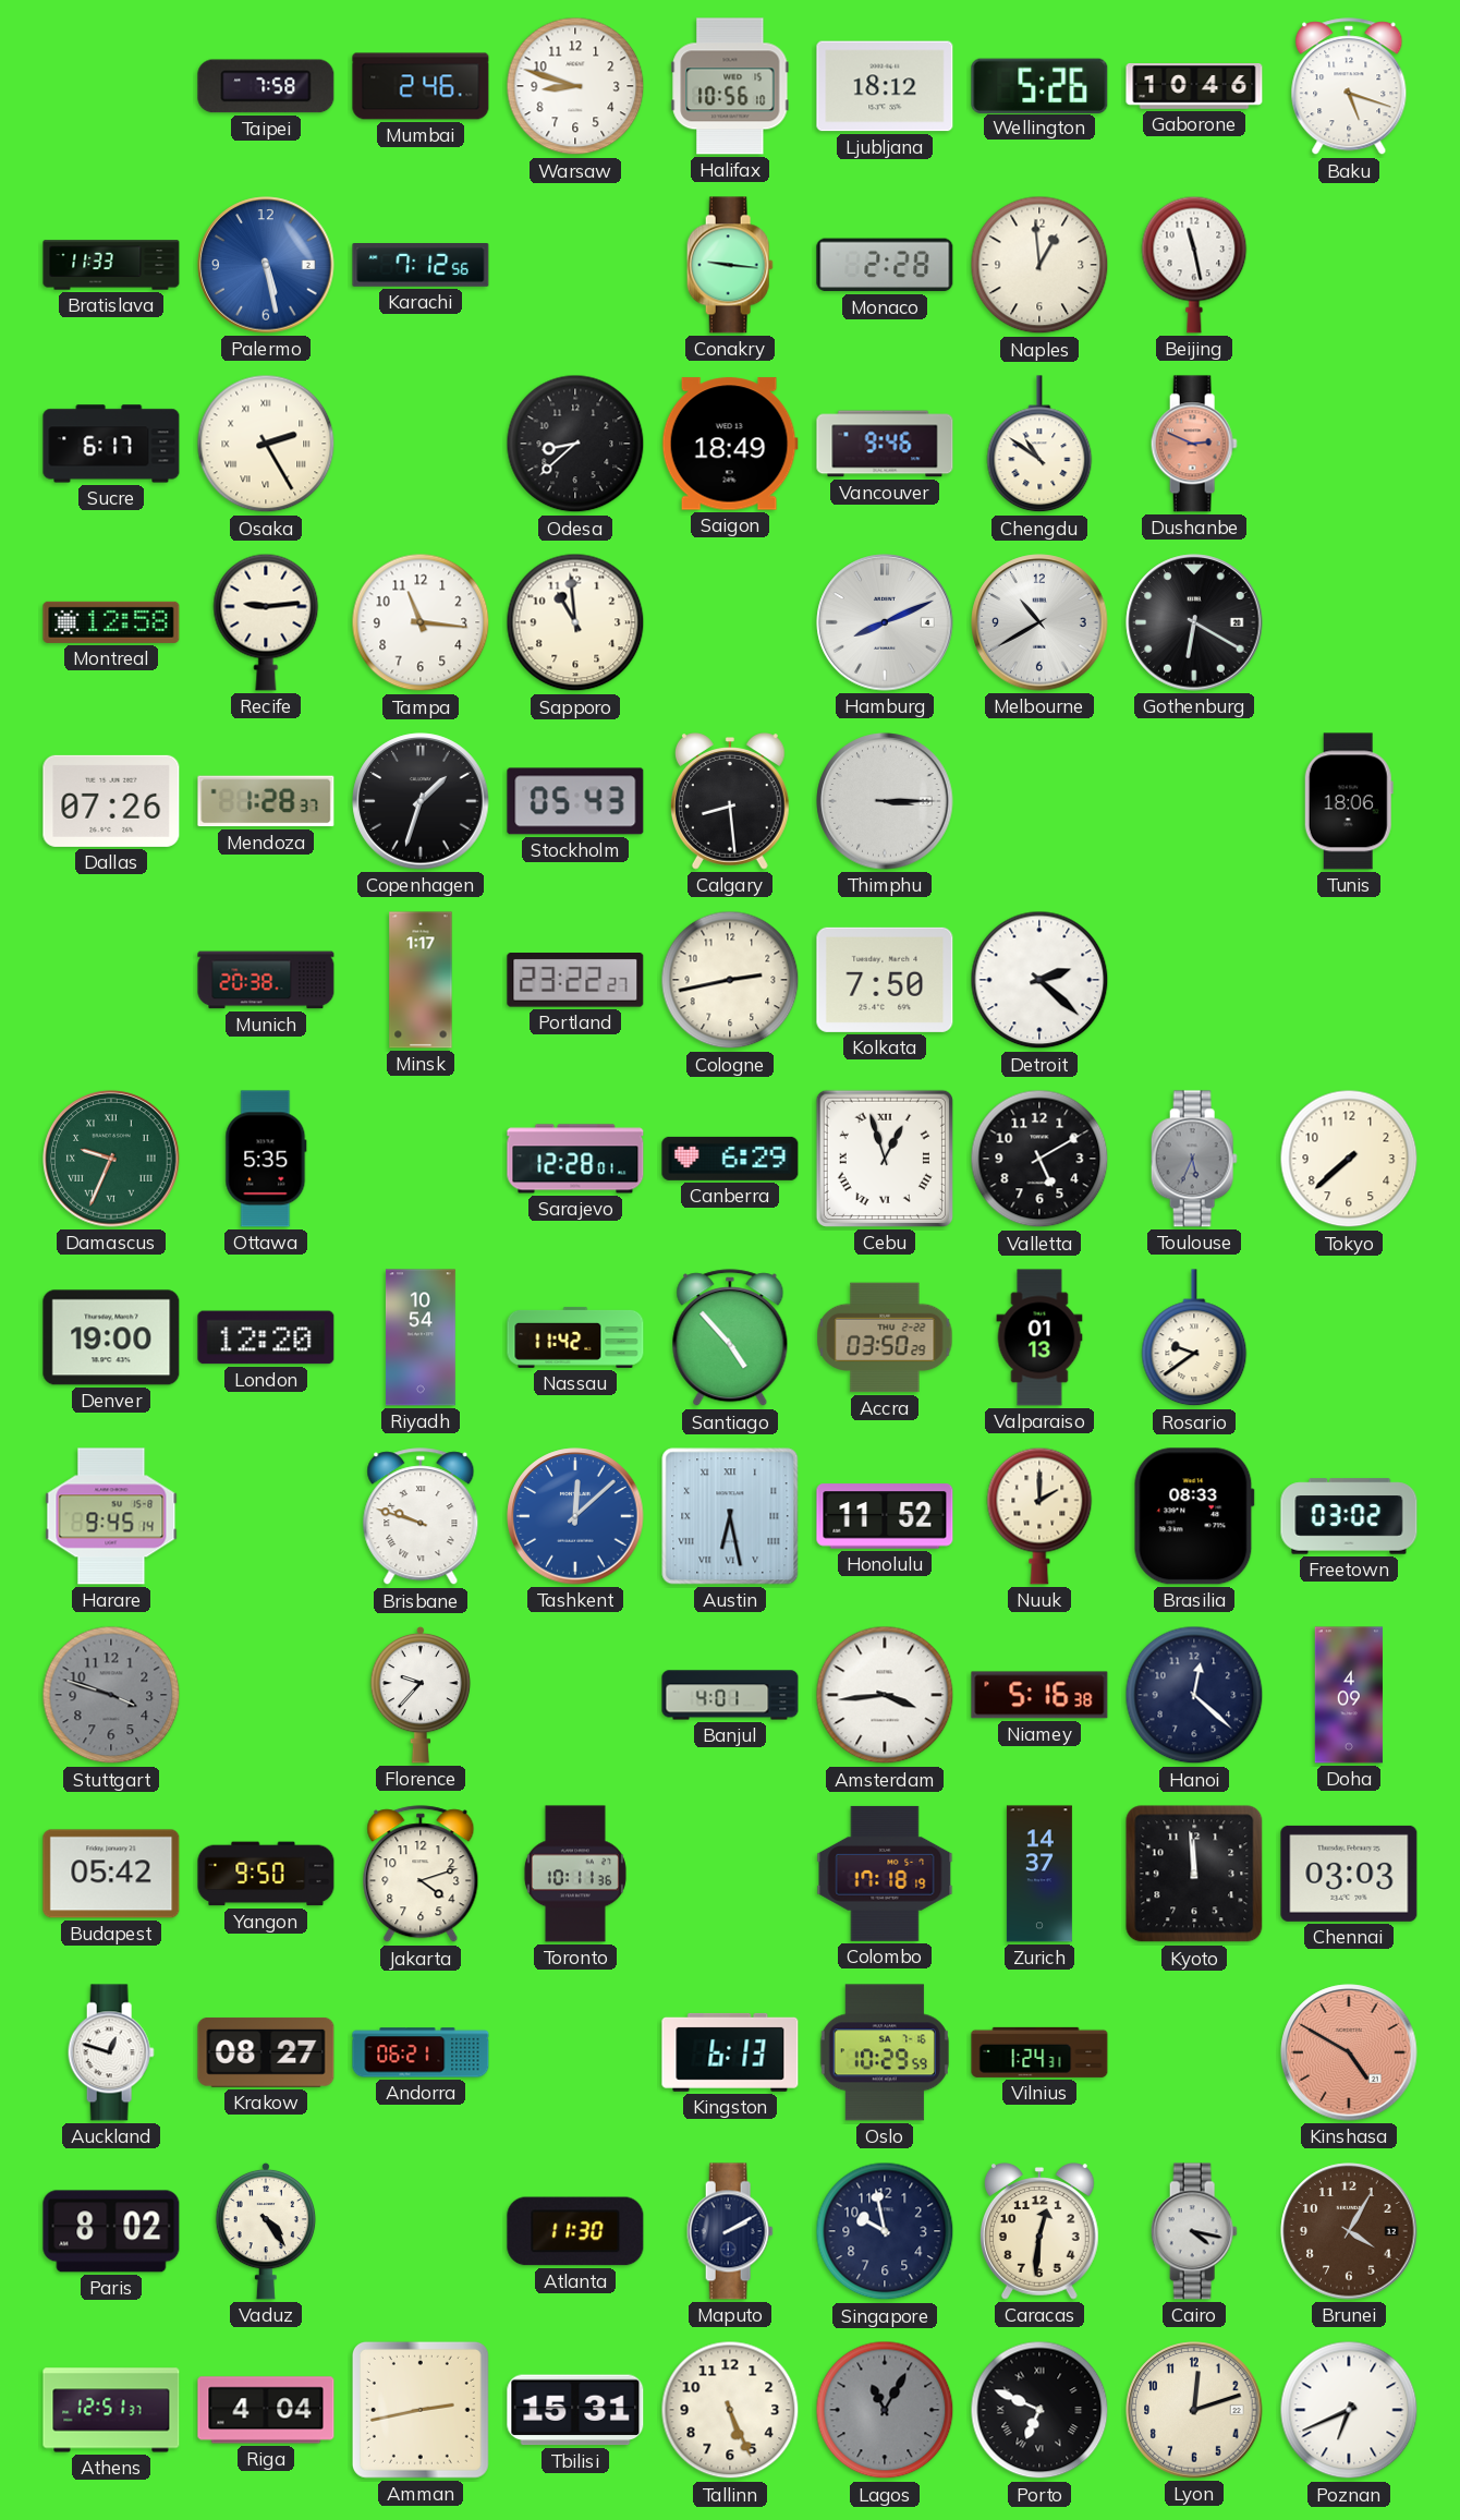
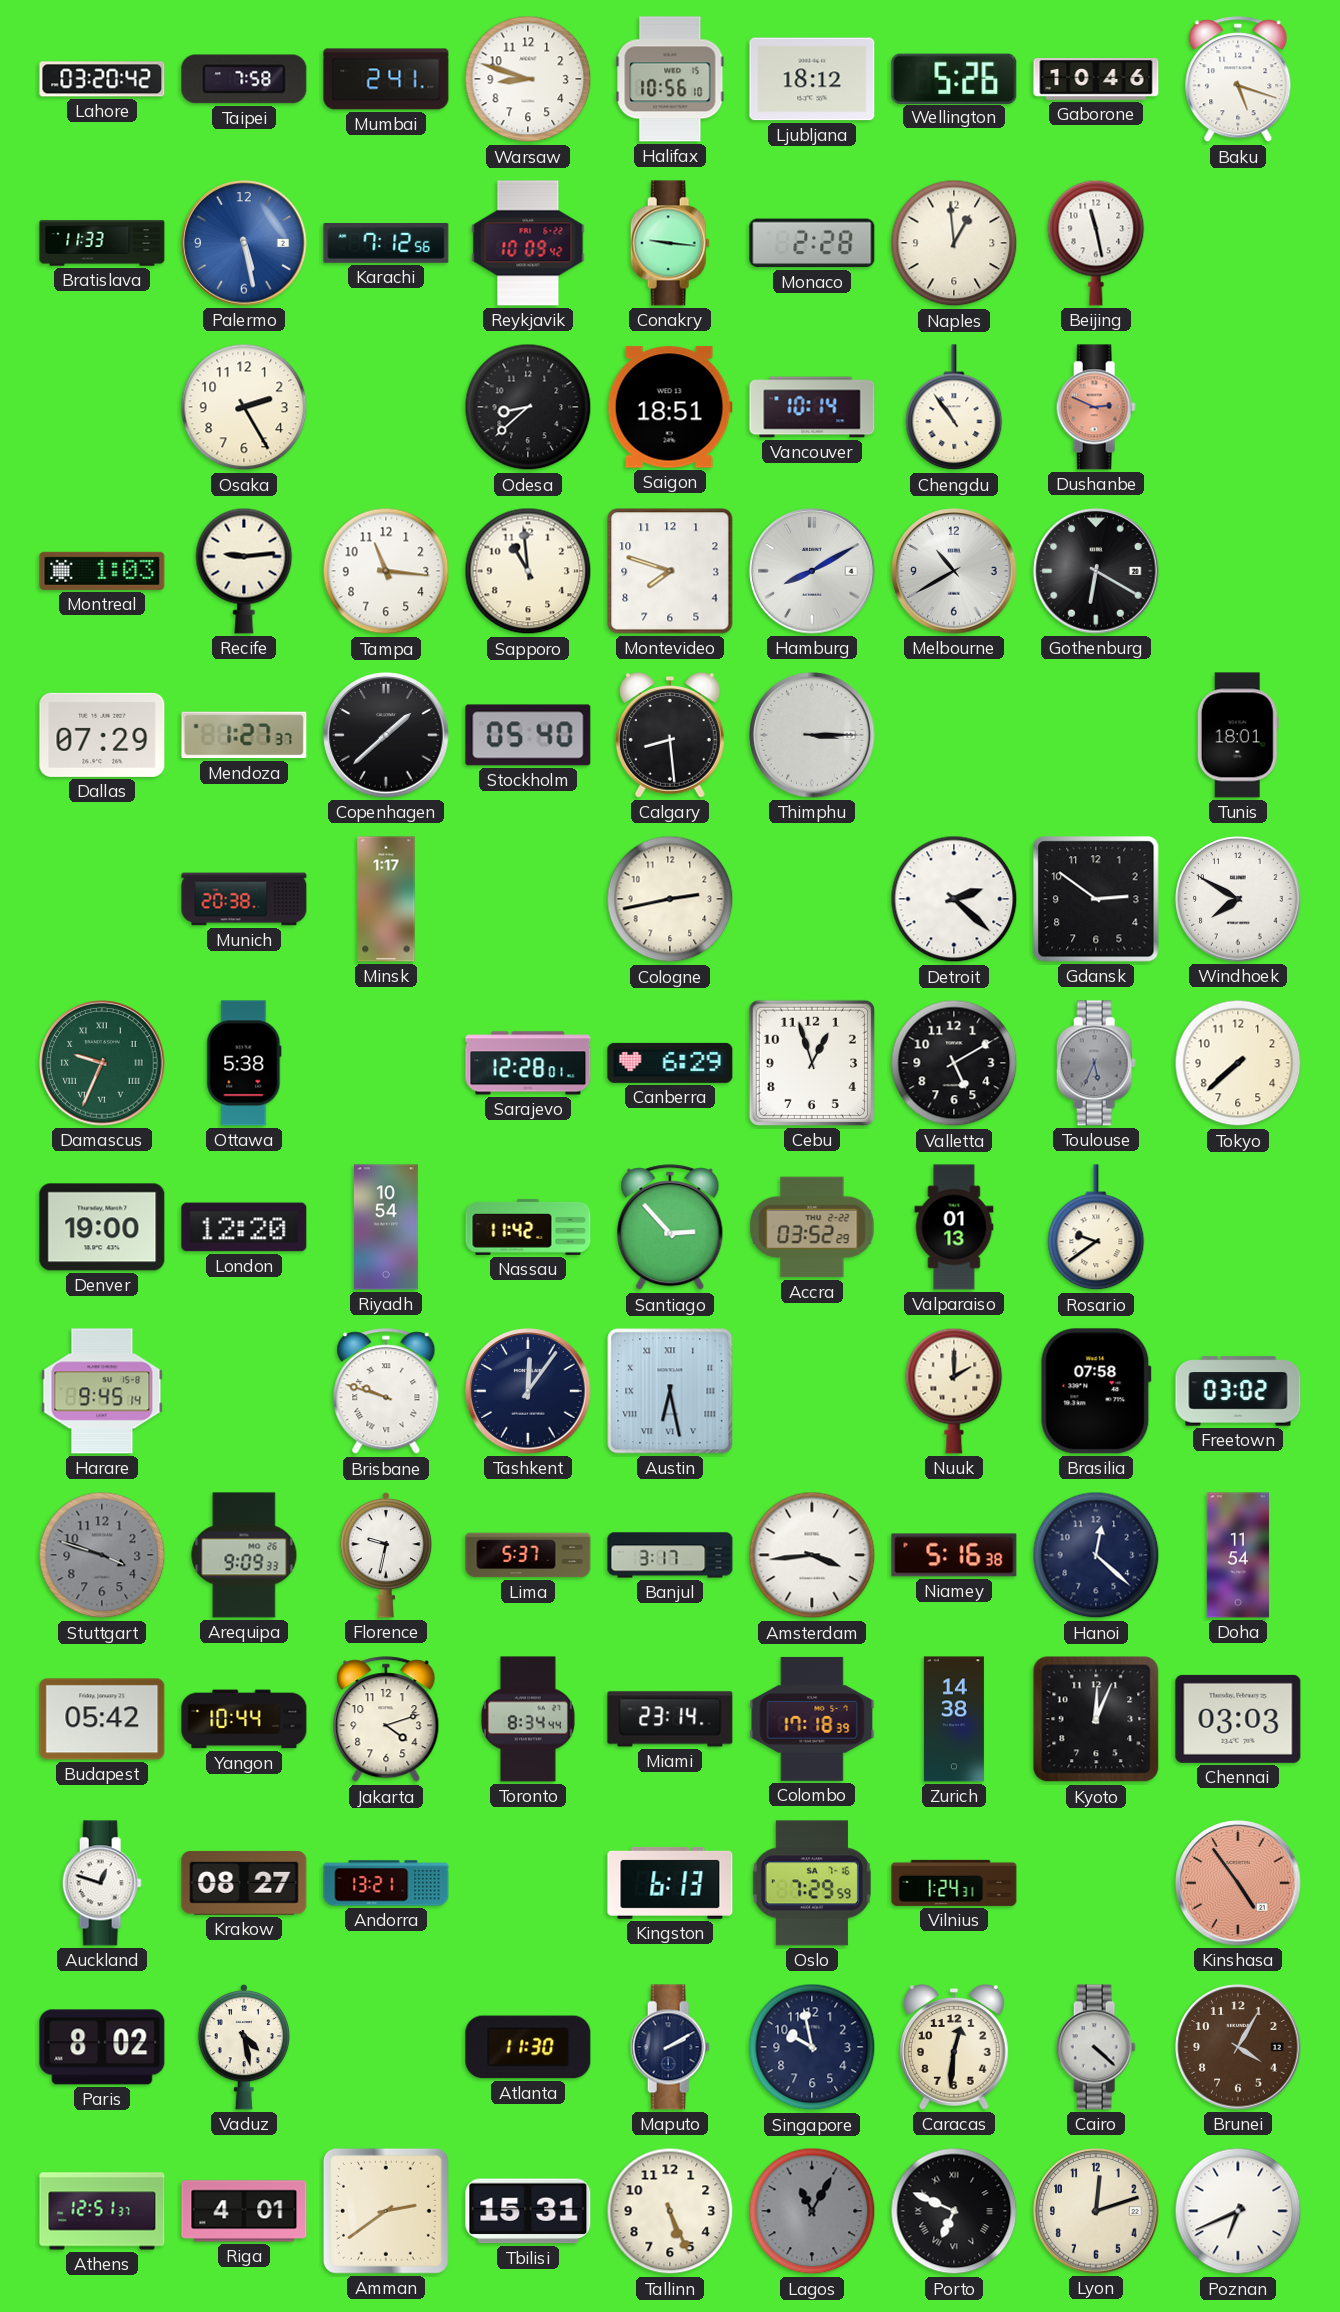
Lahore: none -> 03:20 (102, 79)
Mumbai: 2:46 -> 2:41 (386, 79)
Reykjavik: none -> 10:09 (528, 243)
Sucre: 6:17 -> none (111, 444)
Osaka numerals: Roman -> Arabic (244, 407)
Saigon: 18:49 -> 18:51 (670, 407)
Vancouver: 9:46 -> 10:14 (812, 407)
Chengdu: 10:51 -> 10:54 (954, 408)
Montreal: 12:58 -> 1:03 (102, 571)
Montevideo: none -> 7:48 (670, 571)
Hamburg: 8:11 -> 8:10 (812, 571)
Dallas: 07:26 -> 07:29 (102, 735)
Mendoza: 1:28 -> 1:27 (244, 735)
Copenhagen: 1:33 -> 1:38 (386, 735)
Stockholm: 05:43 -> 05:40 (528, 735)
Tunis: 18:06 -> 18:01 (1238, 735)
Portland: 23:22 -> none (575, 981)
Kolkata: 7:50 -> none (885, 980)
Gdansk: none -> 2:51 (1096, 899)
Windhoek: none -> 7:50 (1238, 899)
Ottawa: 5:35 -> 5:38 (244, 1063)
Cebu numerals: Roman -> Arabic (812, 1063)
Santiago: 4:53 -> 2:53 (670, 1228)
Accra: 03:50 -> 03:52 (812, 1227)
Tashkent: 12:08 -> 12:06 (528, 1391)
Tashkent dial: blue -> navy (528, 1391)
Honolulu: 11:52 -> none (885, 1516)
Brasilia: 08:33 -> 07:58 (1096, 1391)
Arequipa: none -> 9:09 (244, 1555)
Florence: 9:37 -> 9:32 (386, 1555)
Lima: none -> 5:37 (528, 1555)
Banjul: 4:01 -> 3:17 (670, 1555)
Doha: 4:09 -> 11:54 (1238, 1555)
Yangon: 9:50 -> 10:44 (244, 1719)
Toronto: 10:11 -> 8:34 (528, 1719)
Miami: none -> 23:14 (670, 1719)
Colombo: 17:18:19 -> 17:18:39 (812, 1719)
Zurich: 14:37 -> 14:38 (954, 1719)
Kyoto: 11:59 -> 12:04 (1096, 1719)
Andorra: 06:21 -> 13:21 (386, 1883)
Oslo: 10:29 -> 7:29 (812, 1883)
Kinshasa: 4:50 -> 4:54 (1238, 1883)
Vaduz: 4:24 -> 4:28 (244, 2047)
Cairo: 4:17 -> 4:22 (1096, 2047)
Riga: 4:04 -> 4:01 (244, 2211)
Amman: 2:43 -> 2:39 (386, 2211)
